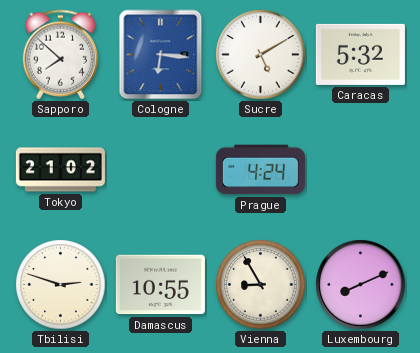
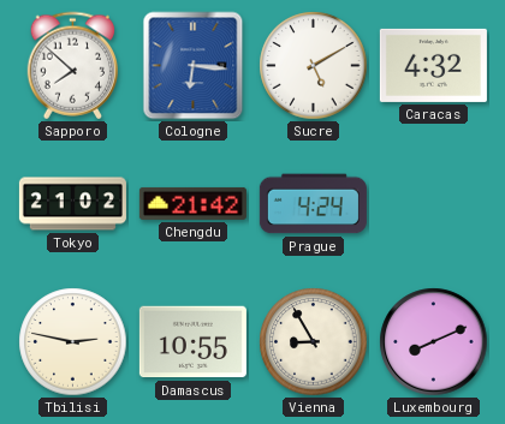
Caracas: 5:32 -> 4:32 (433, 65)
Chengdu: none -> 21:42 (192, 203)
Tbilisi: 2:48 -> 2:47 (73, 342)
